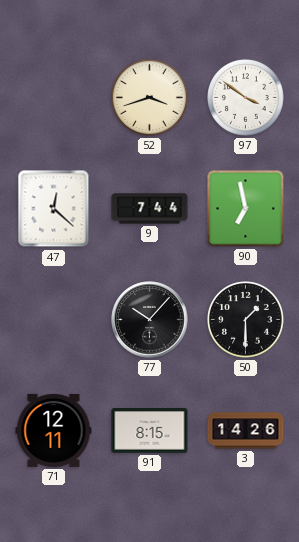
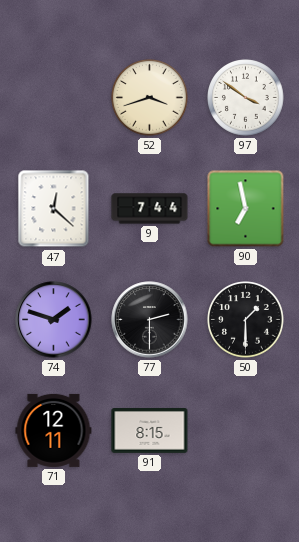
74: none -> 1:48 (54, 320)
77: 10:07 -> 2:30 (150, 320)
3: 14:26 -> none (246, 431)
